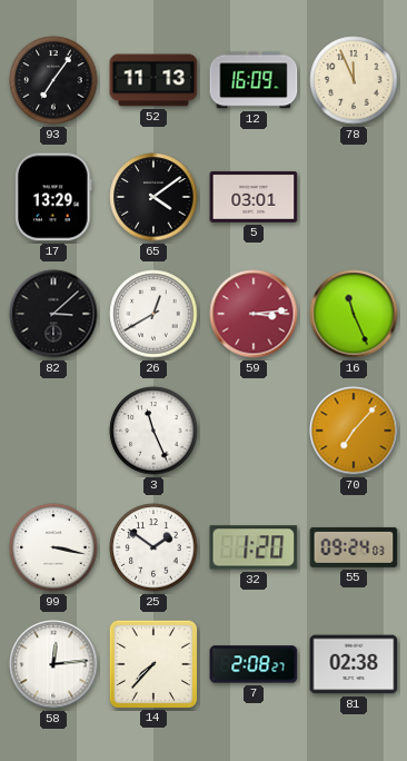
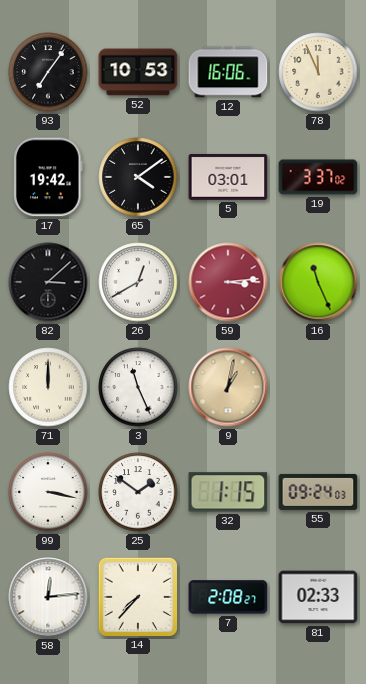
52: 11:13 -> 10:53 (138, 72)
12: 16:09 -> 16:06 (228, 72)
17: 13:29 -> 19:42 (48, 177)
19: none -> 3:37 (318, 177)
71: none -> 12:00 (48, 387)
9: none -> 1:02 (228, 387)
70: 7:07 -> none (354, 431)
32: 1:20 -> 1:15 (228, 492)
81: 02:38 -> 02:33 (318, 597)
